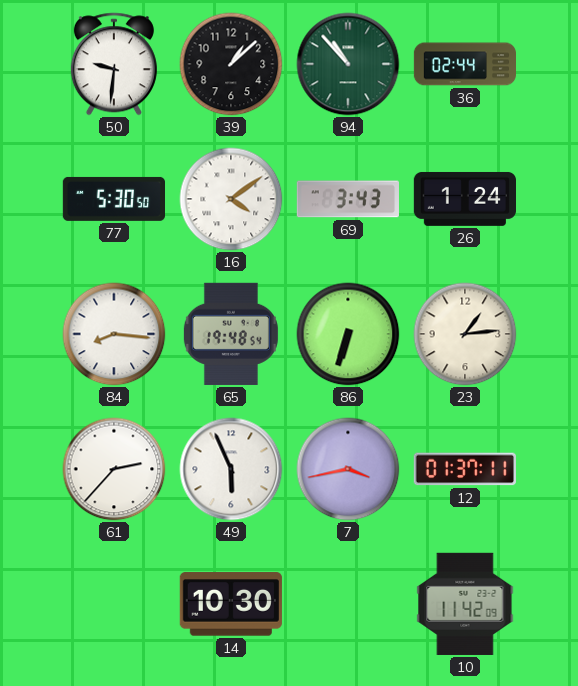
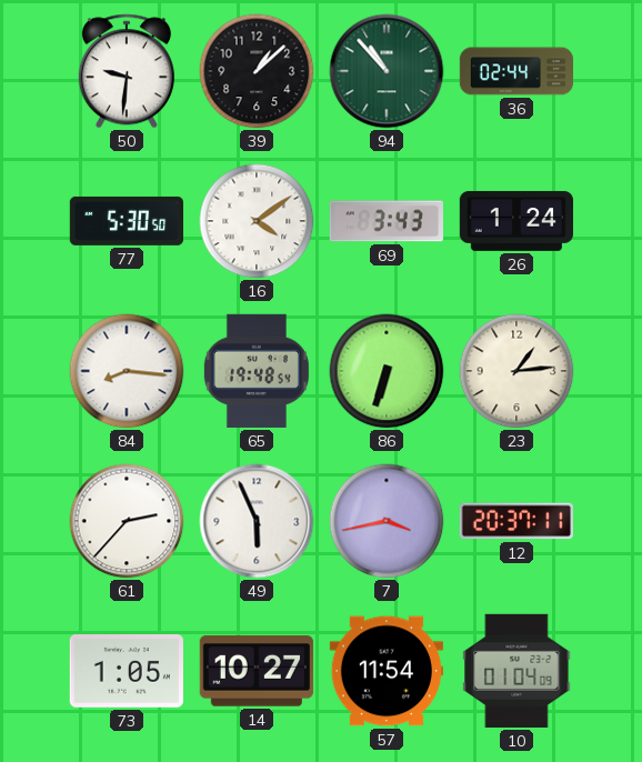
12: 01:37 -> 20:37 (516, 521)
73: none -> 1:05 (127, 672)
14: 10:30 -> 10:27 (257, 671)
57: none -> 11:54 (387, 671)
10: 11:42 -> 01:04 (516, 671)
